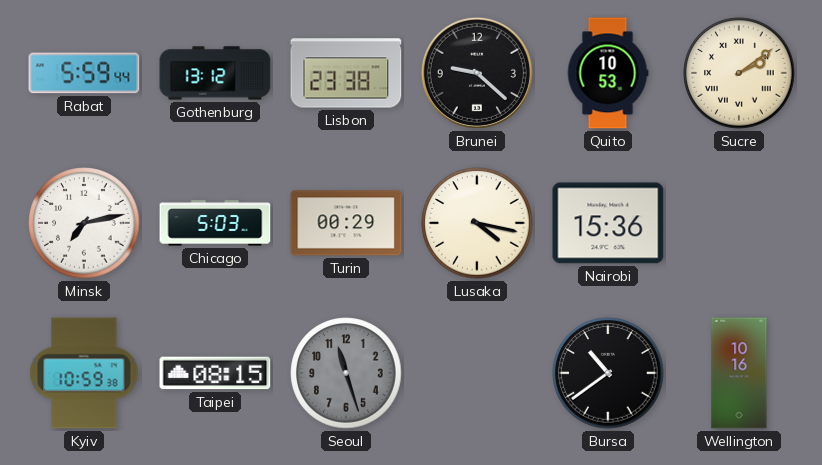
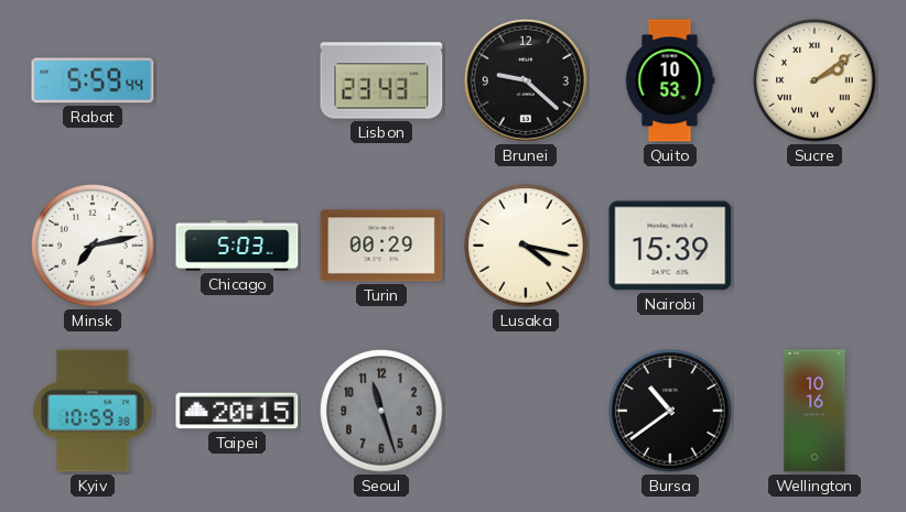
Gothenburg: 13:12 -> none (215, 73)
Lisbon: 23:38 -> 23:43 (381, 80)
Nairobi: 15:36 -> 15:39 (670, 246)
Taipei: 08:15 -> 20:15 (237, 411)
